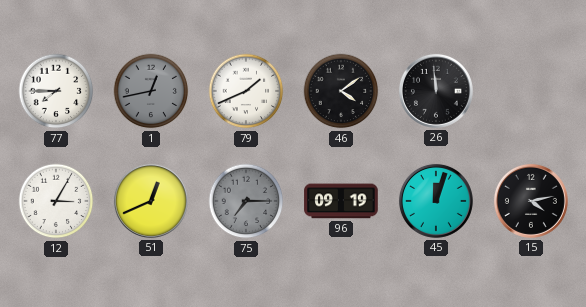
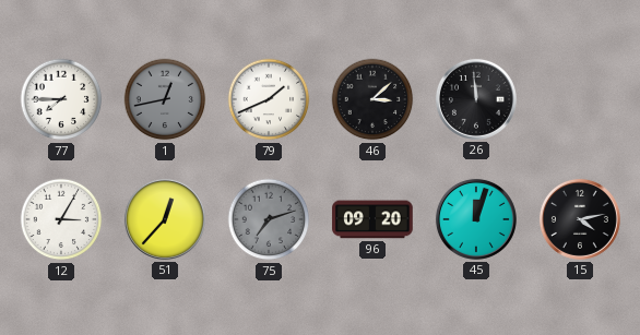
46: 4:09 -> 3:08 (372, 99)
51: 12:41 -> 12:37 (165, 219)
75: 7:15 -> 7:12 (269, 219)
96: 09:19 -> 09:20 (372, 219)
